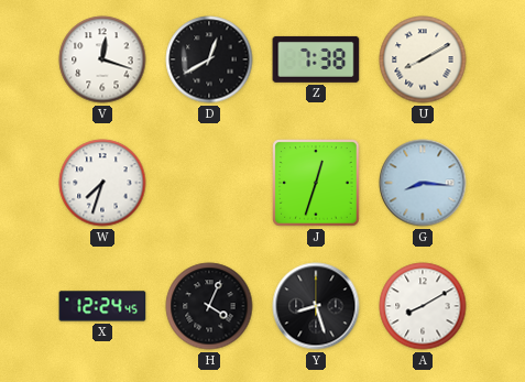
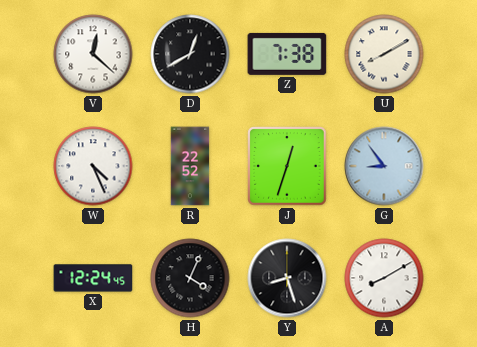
V: 12:18 -> 12:22 (93, 54)
W: 7:33 -> 4:26 (93, 166)
R: none -> 22:52 (190, 166)
G: 8:16 -> 8:54 (384, 166)
